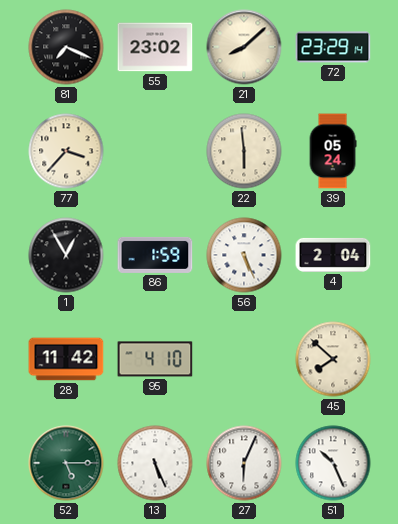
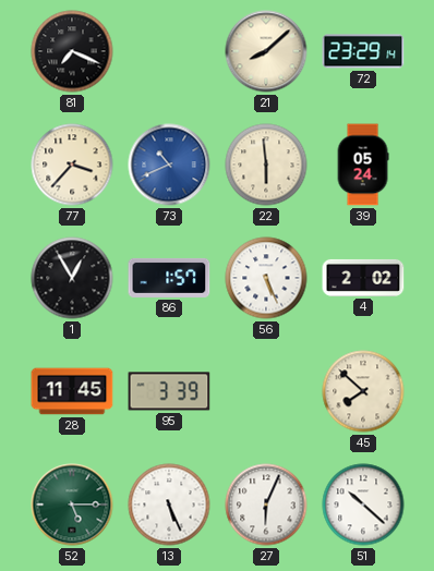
55: 23:02 -> none (155, 47)
73: none -> 10:41 (169, 165)
86: 1:59 -> 1:57 (169, 278)
4: 2:04 -> 2:02 (363, 278)
28: 11:42 -> 11:45 (72, 391)
95: 4:10 -> 3:39 (169, 391)
51: 10:26 -> 10:22 (363, 505)
